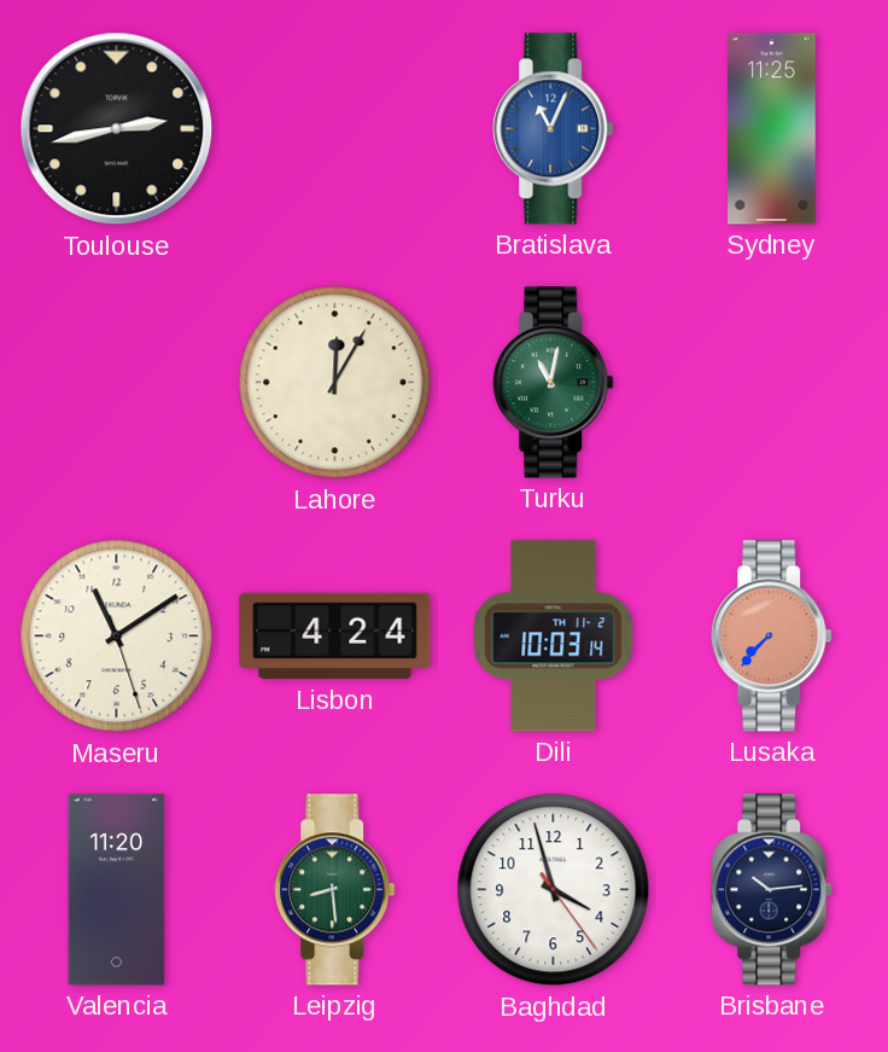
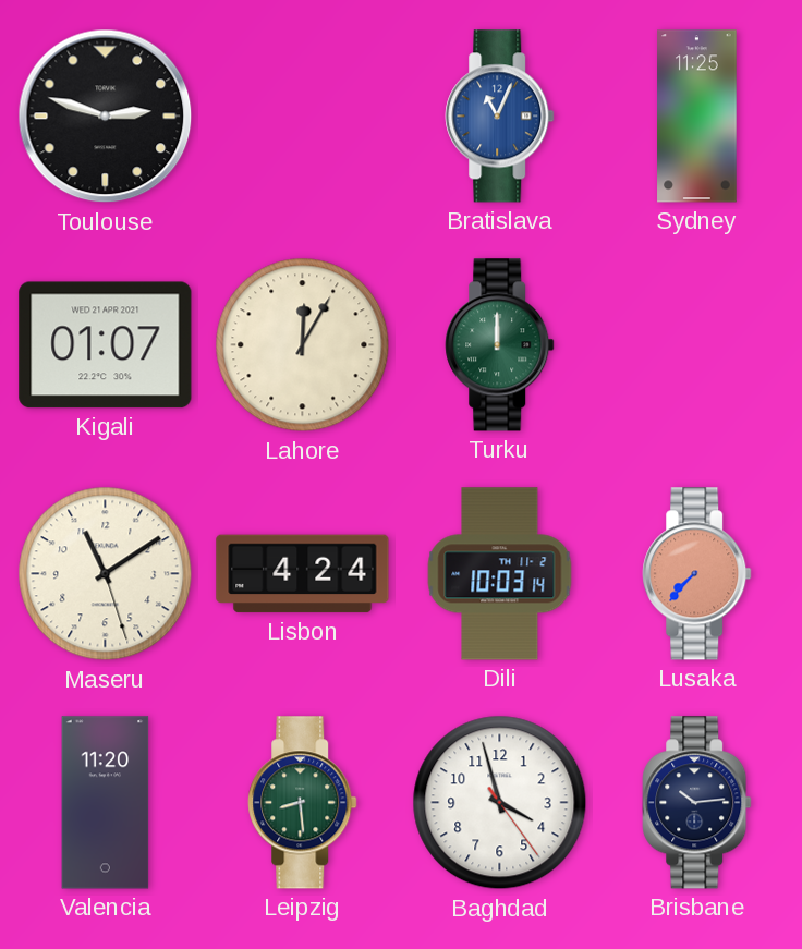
Toulouse: 2:43 -> 2:48 (106, 117)
Kigali: none -> 01:07 (106, 345)
Turku: 11:02 -> 12:00 (500, 345)
